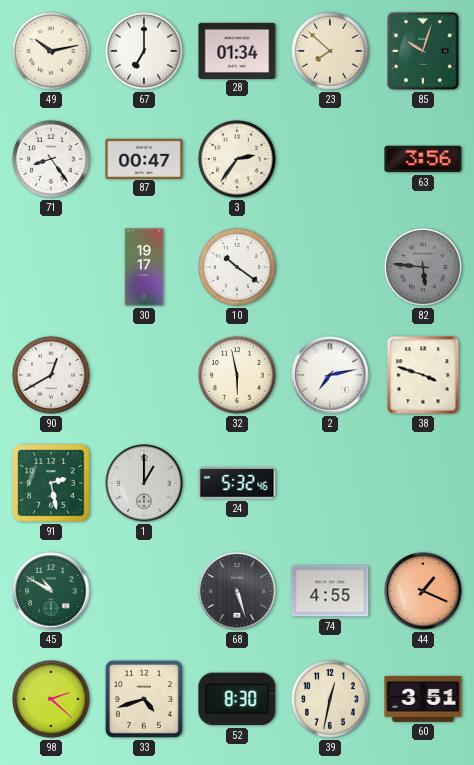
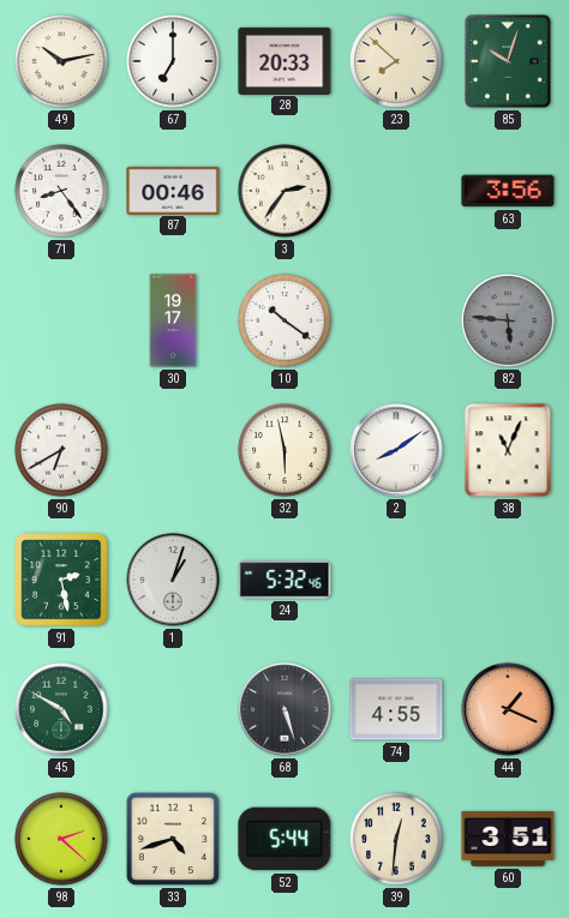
28: 01:34 -> 20:33 (284, 60)
87: 00:47 -> 00:46 (173, 190)
90: 12:40 -> 6:40 (61, 450)
2: 7:13 -> 8:09 (396, 450)
38: 3:48 -> 11:04 (508, 450)
1: 1:00 -> 1:03 (173, 580)
45: 10:50 -> 4:50 (61, 709)
52: 8:30 -> 5:44 (284, 839)
39: 12:32 -> 12:31 (396, 839)
